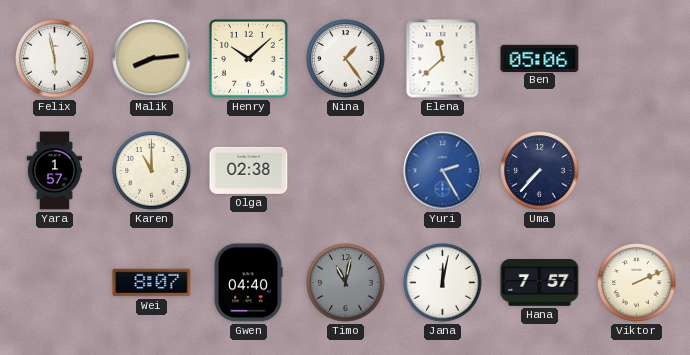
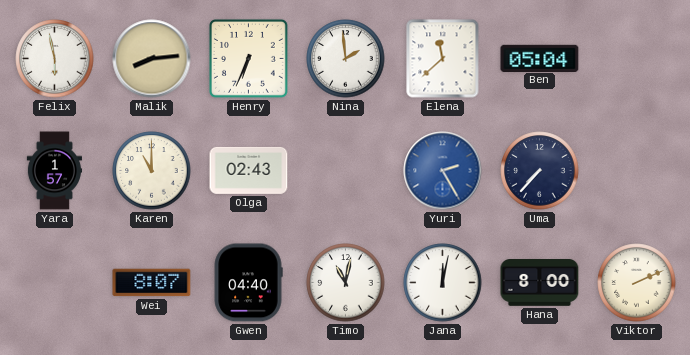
Henry: 10:08 -> 6:34 (248, 58)
Nina: 1:24 -> 1:59 (346, 59)
Ben: 05:06 -> 05:04 (540, 58)
Olga: 02:38 -> 02:43 (249, 170)
Timo dial: grey -> white (346, 283)
Hana: 7:57 -> 8:00 (540, 283)
